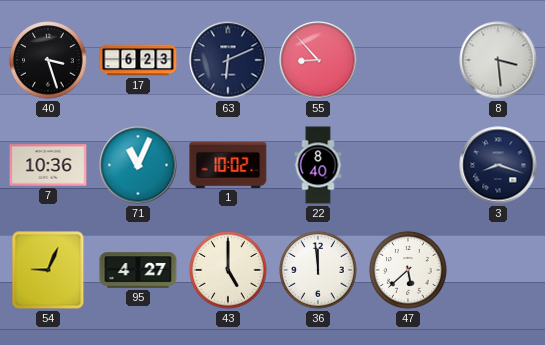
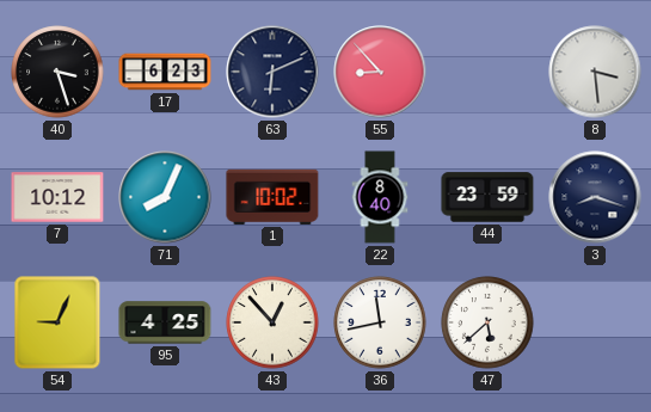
7: 10:36 -> 10:12 (57, 197)
71: 11:04 -> 8:04 (165, 197)
44: none -> 23:59 (487, 197)
95: 4:27 -> 4:25 (165, 322)
43: 5:00 -> 12:53 (272, 322)
36: 11:59 -> 11:43 (380, 322)
